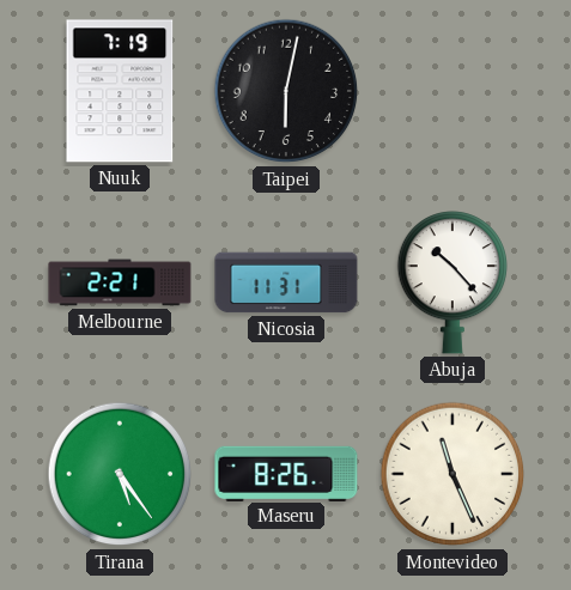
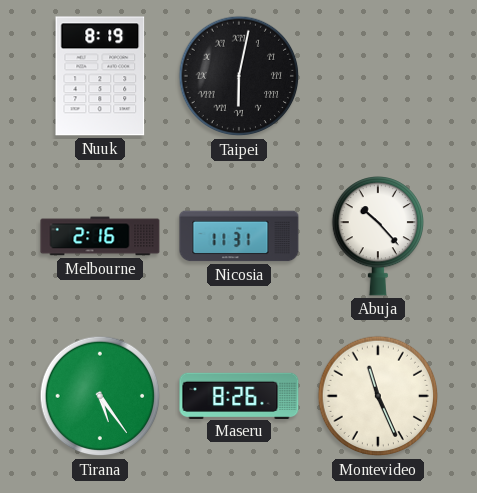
Nuuk: 7:19 -> 8:19 (100, 76)
Taipei numerals: Arabic -> Roman (239, 76)
Melbourne: 2:21 -> 2:16 (100, 236)
